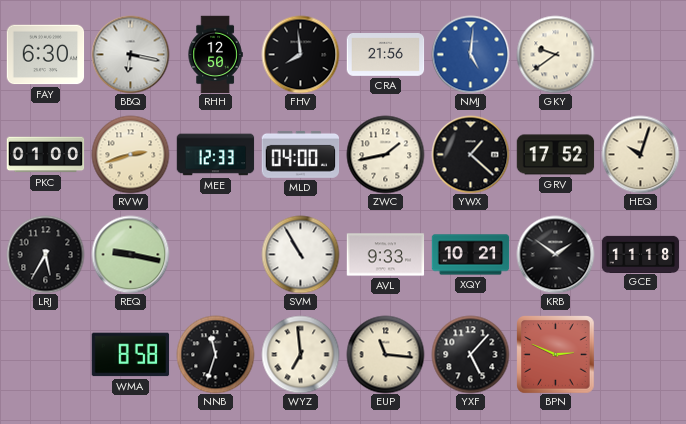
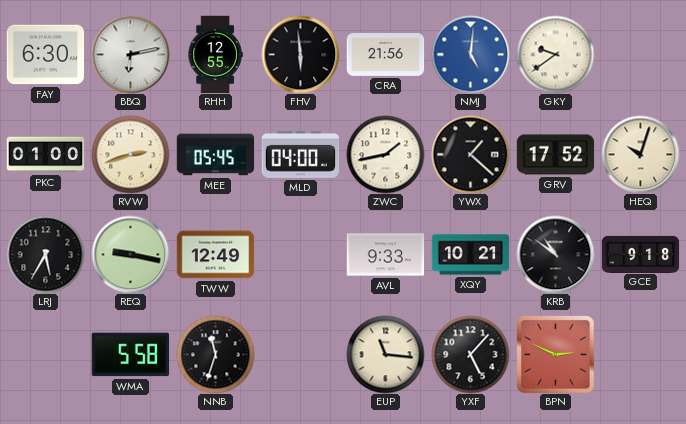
BBQ: 6:17 -> 6:13 (130, 54)
RHH: 12:50 -> 12:55 (215, 54)
FHV: 7:59 -> 5:59 (300, 54)
MEE: 12:33 -> 05:45 (215, 155)
TWW: none -> 12:49 (215, 255)
SVM: 10:55 -> none (300, 254)
KRB: 1:51 -> 10:51 (555, 254)
GCE: 11:18 -> 9:18 (640, 254)
WMA: 8:58 -> 5:58 (130, 355)
WYZ: 6:59 -> none (300, 354)
